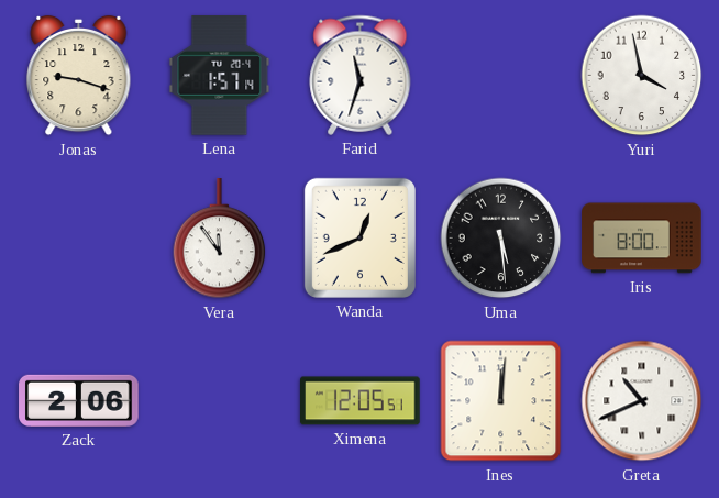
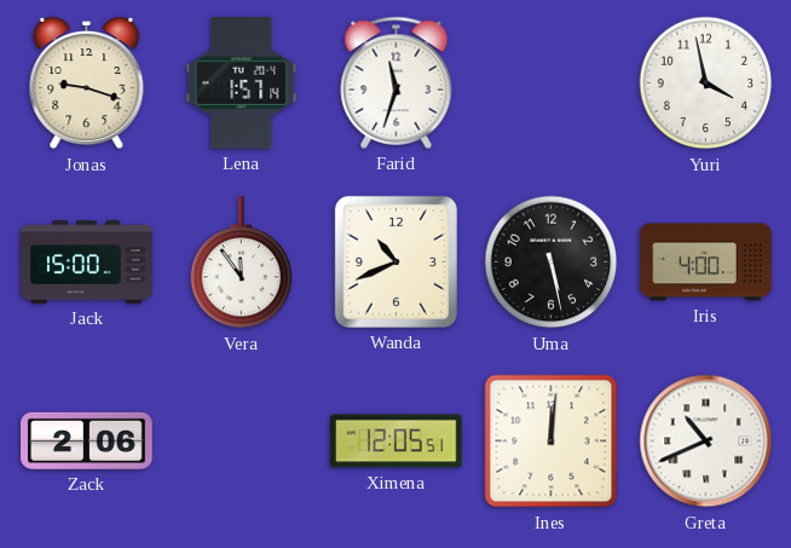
Jack: none -> 15:00 (87, 263)
Wanda: 12:41 -> 10:41 (395, 261)
Uma: 5:29 -> 5:28 (552, 263)
Iris: 8:00 -> 4:00 (706, 263)
